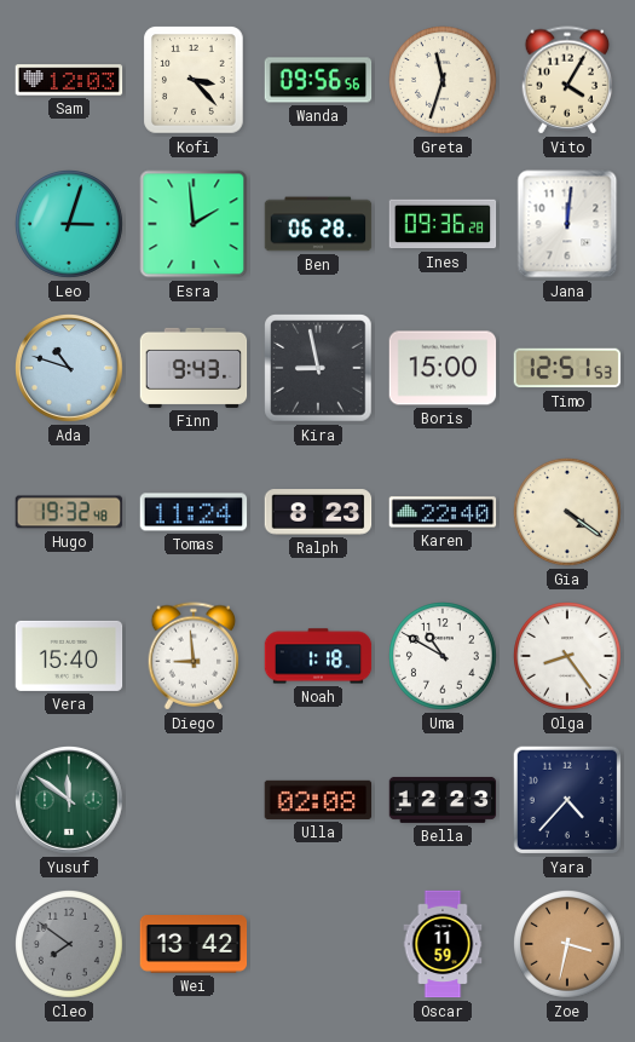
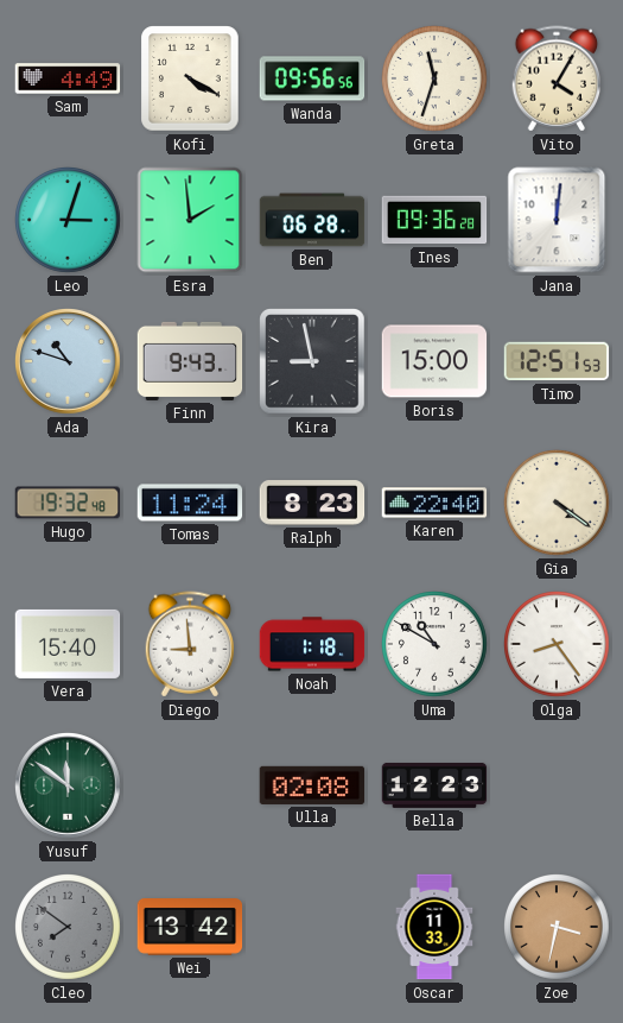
Sam: 12:03 -> 4:49 (68, 78)
Kofi: 3:23 -> 4:20 (190, 78)
Yara: 4:37 -> none (567, 800)
Oscar: 11:59 -> 11:33 (434, 927)
